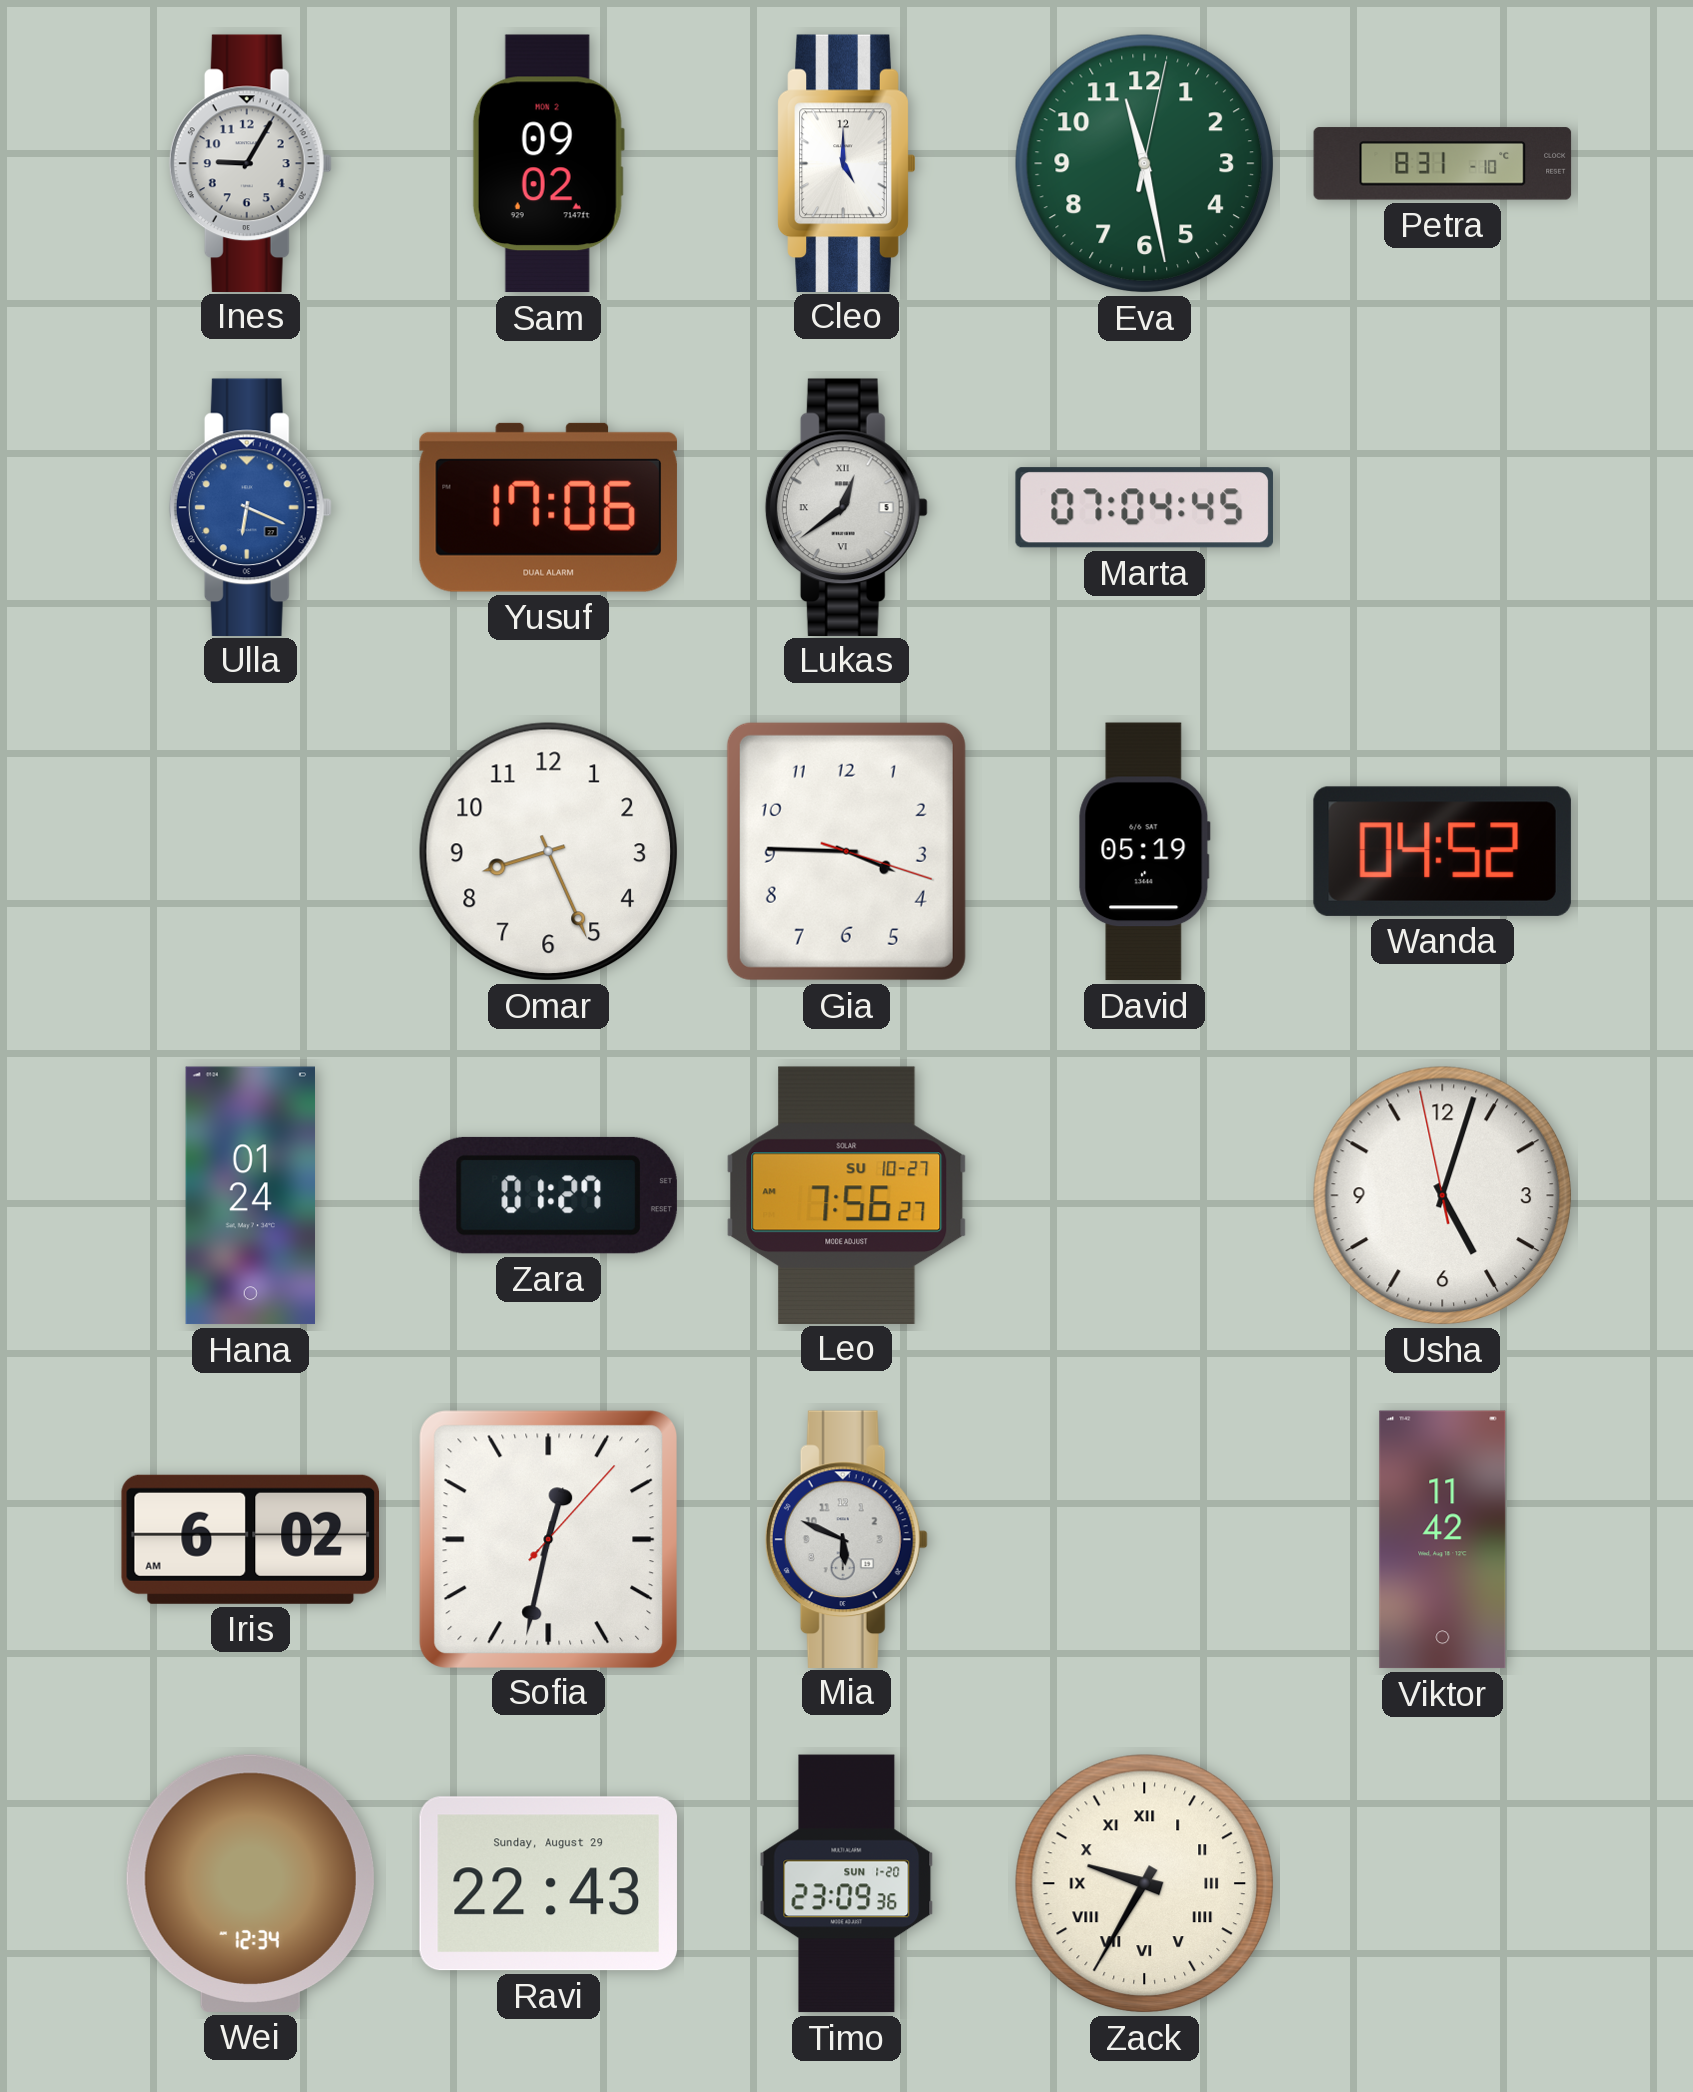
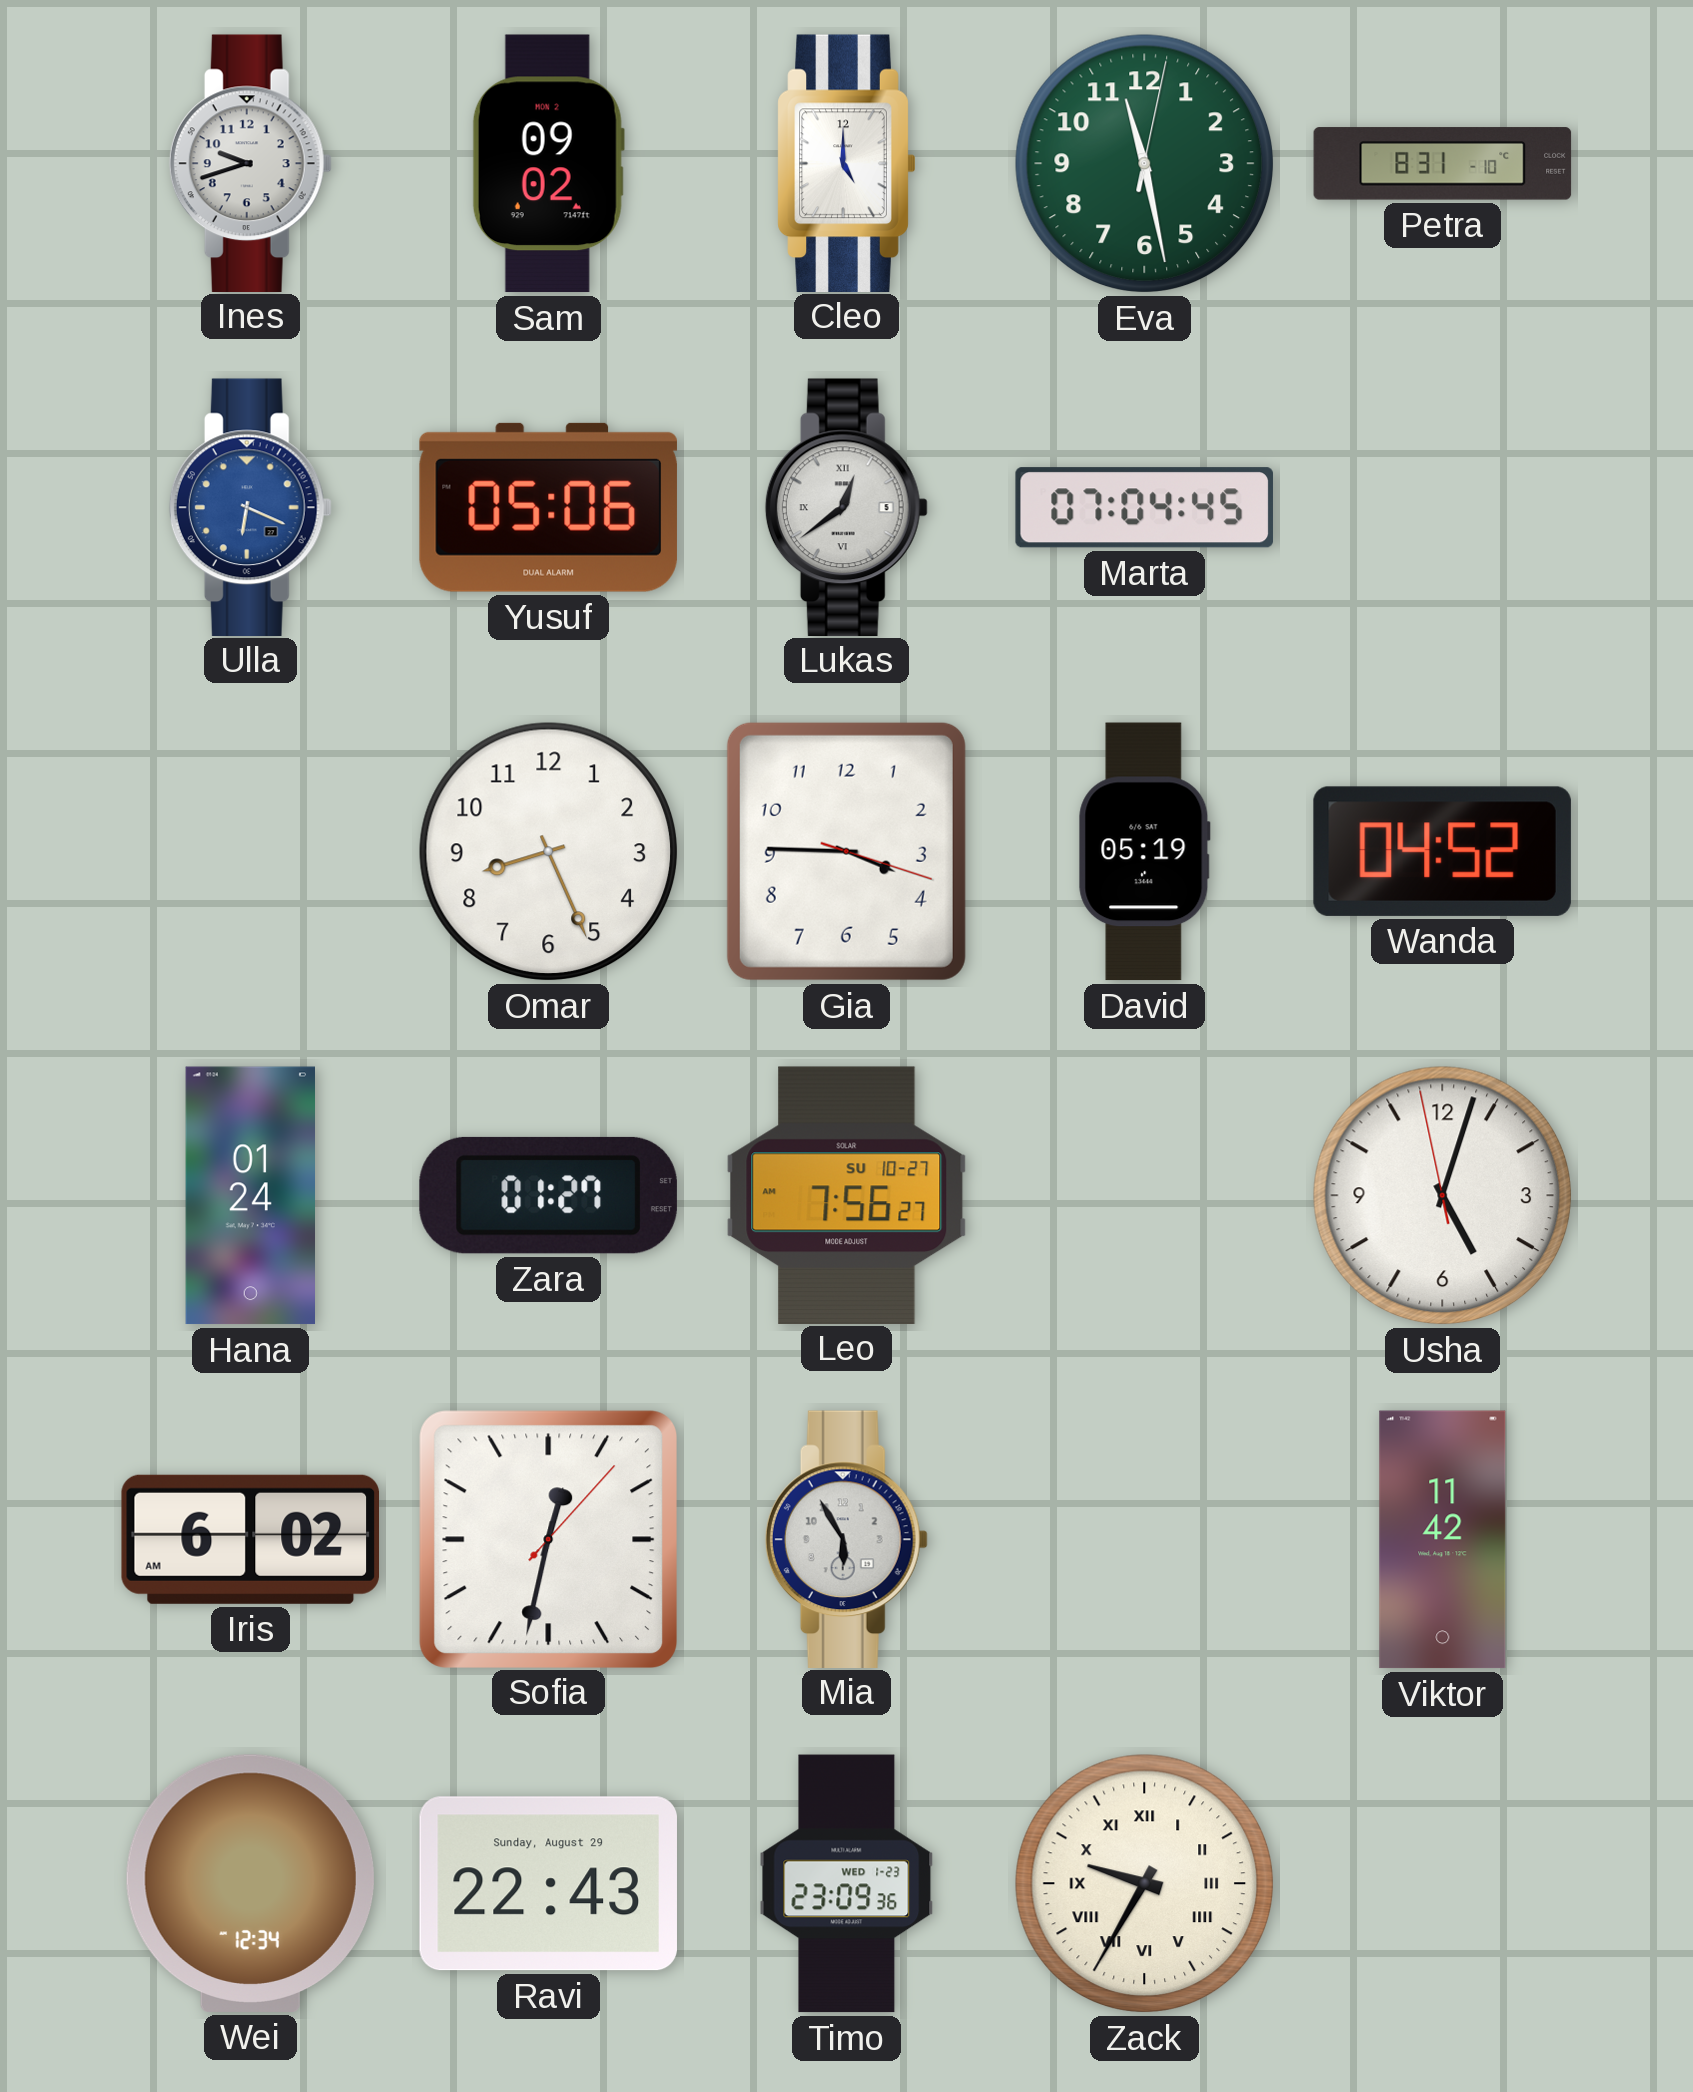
Ines: 9:05 -> 9:42 (250, 163)
Yusuf: 17:06 -> 05:06 (548, 507)
Mia: 5:49 -> 5:55 (846, 1539)
Timo date: SUN 1-20 -> WED 1-23 (847, 1884)
